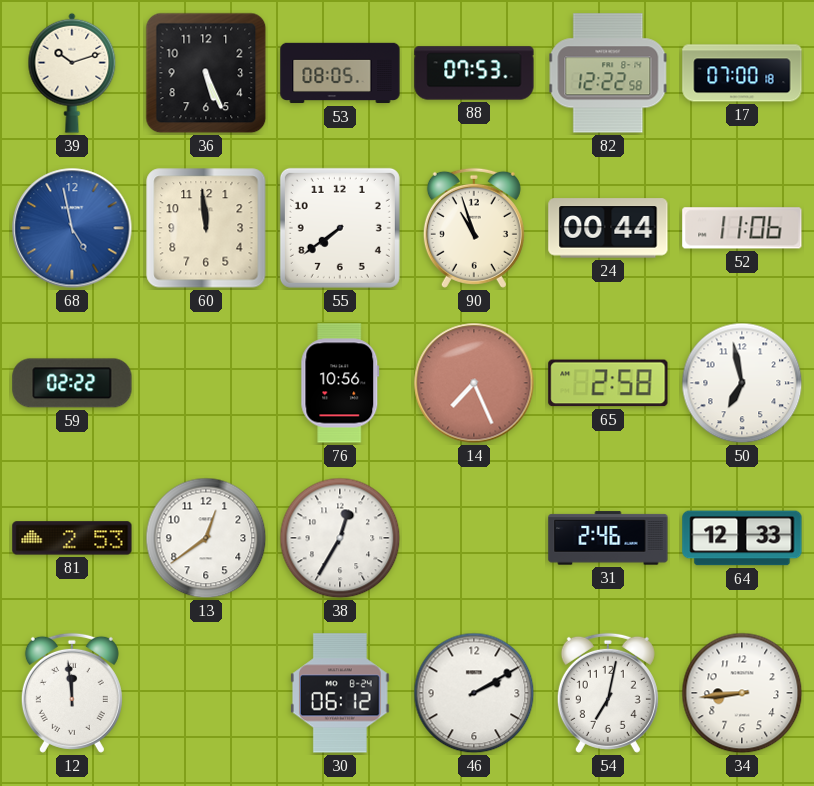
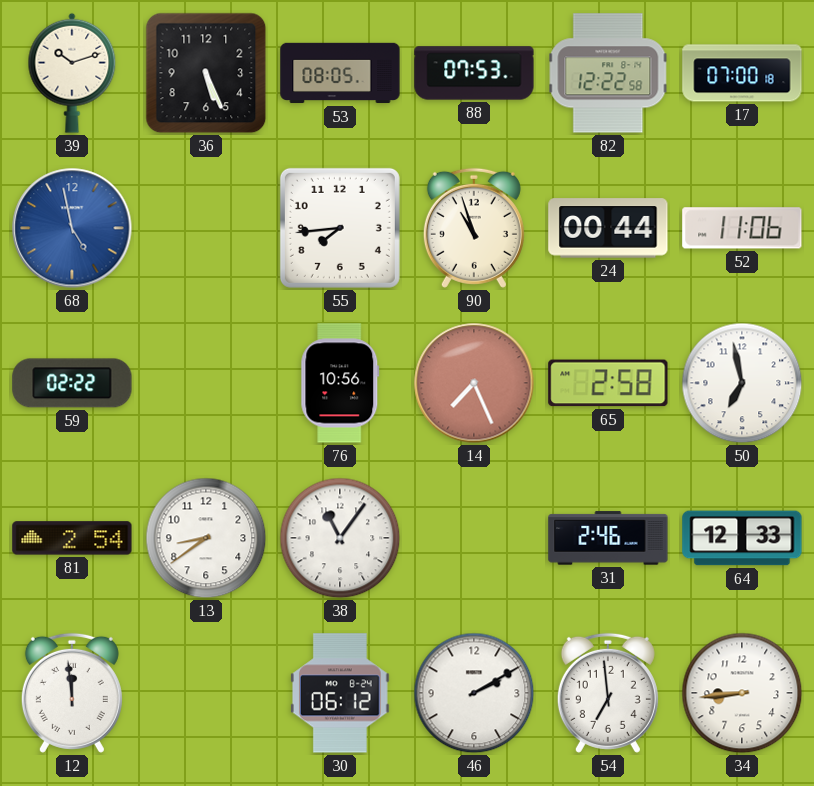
60: 11:59 -> none (206, 228)
55: 7:39 -> 7:44 (340, 228)
81: 2:53 -> 2:54 (72, 538)
13: 12:39 -> 8:39 (206, 538)
38: 12:35 -> 11:06 (340, 538)
54: 7:02 -> 6:59 (608, 693)
